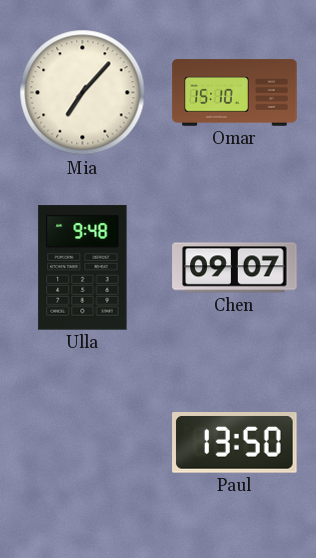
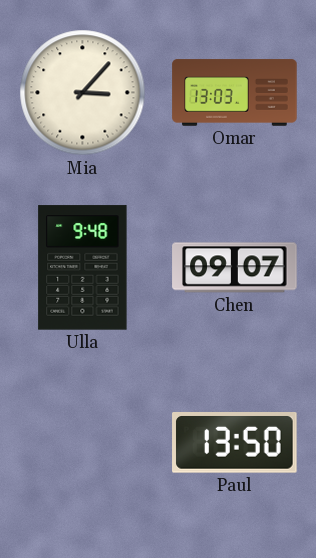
Mia: 7:07 -> 3:07 (83, 93)
Omar: 15:10 -> 13:03 (235, 93)
